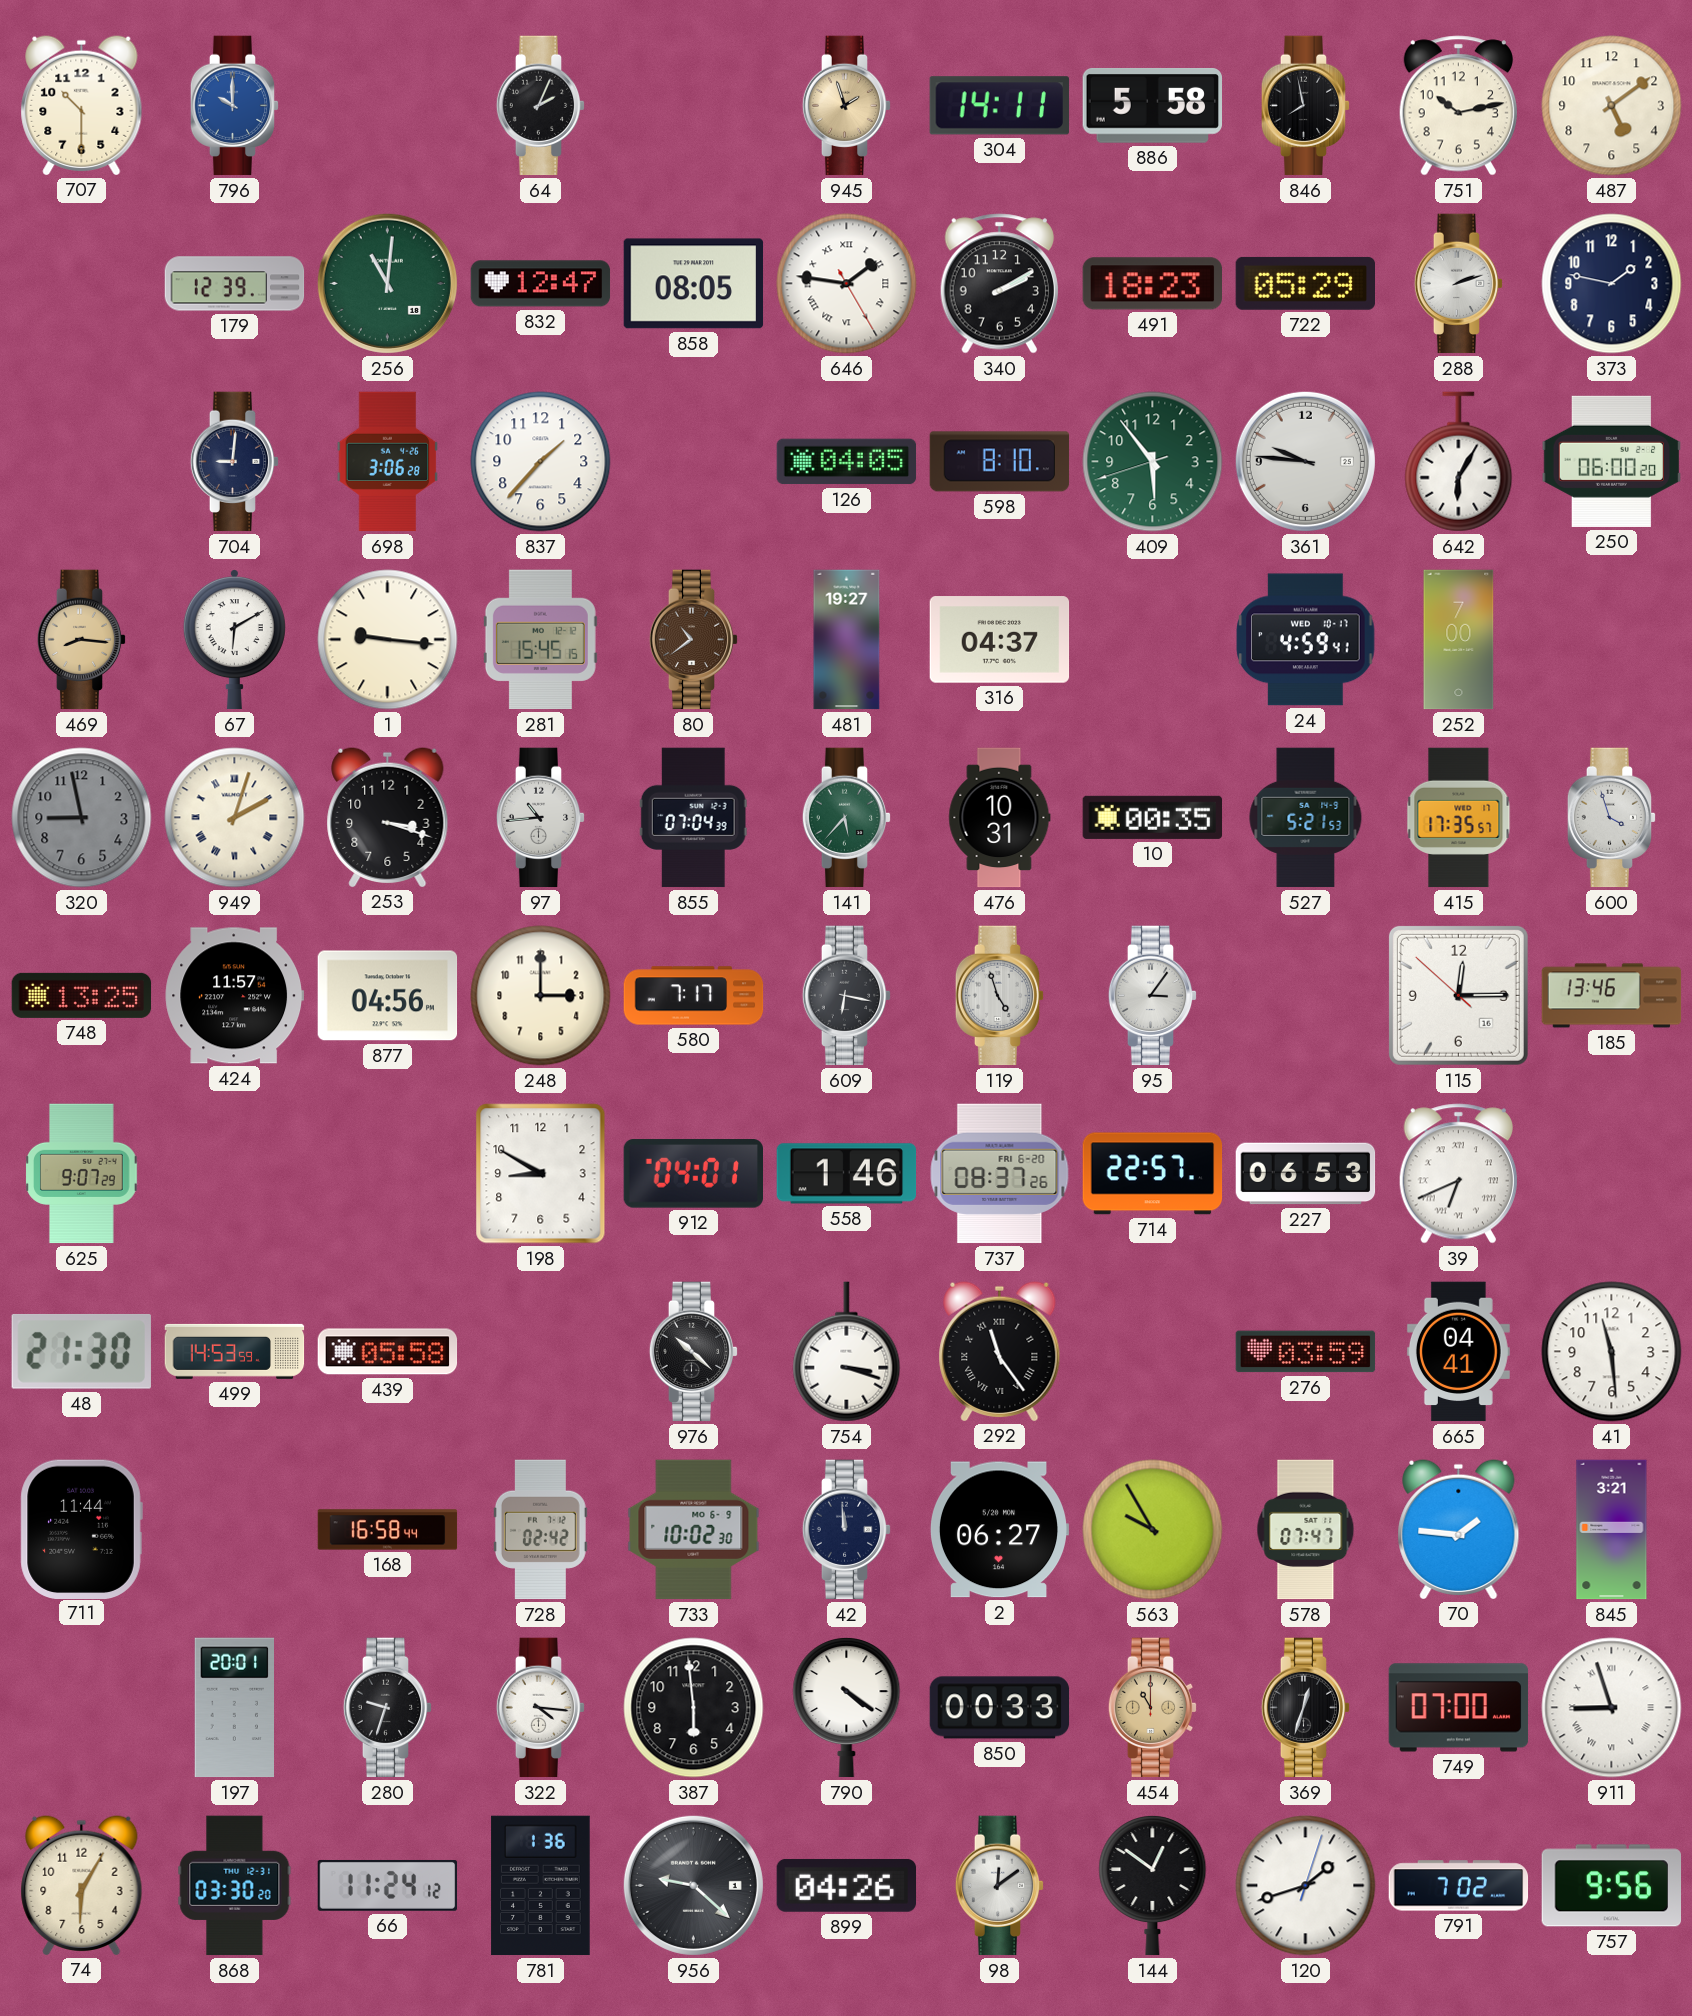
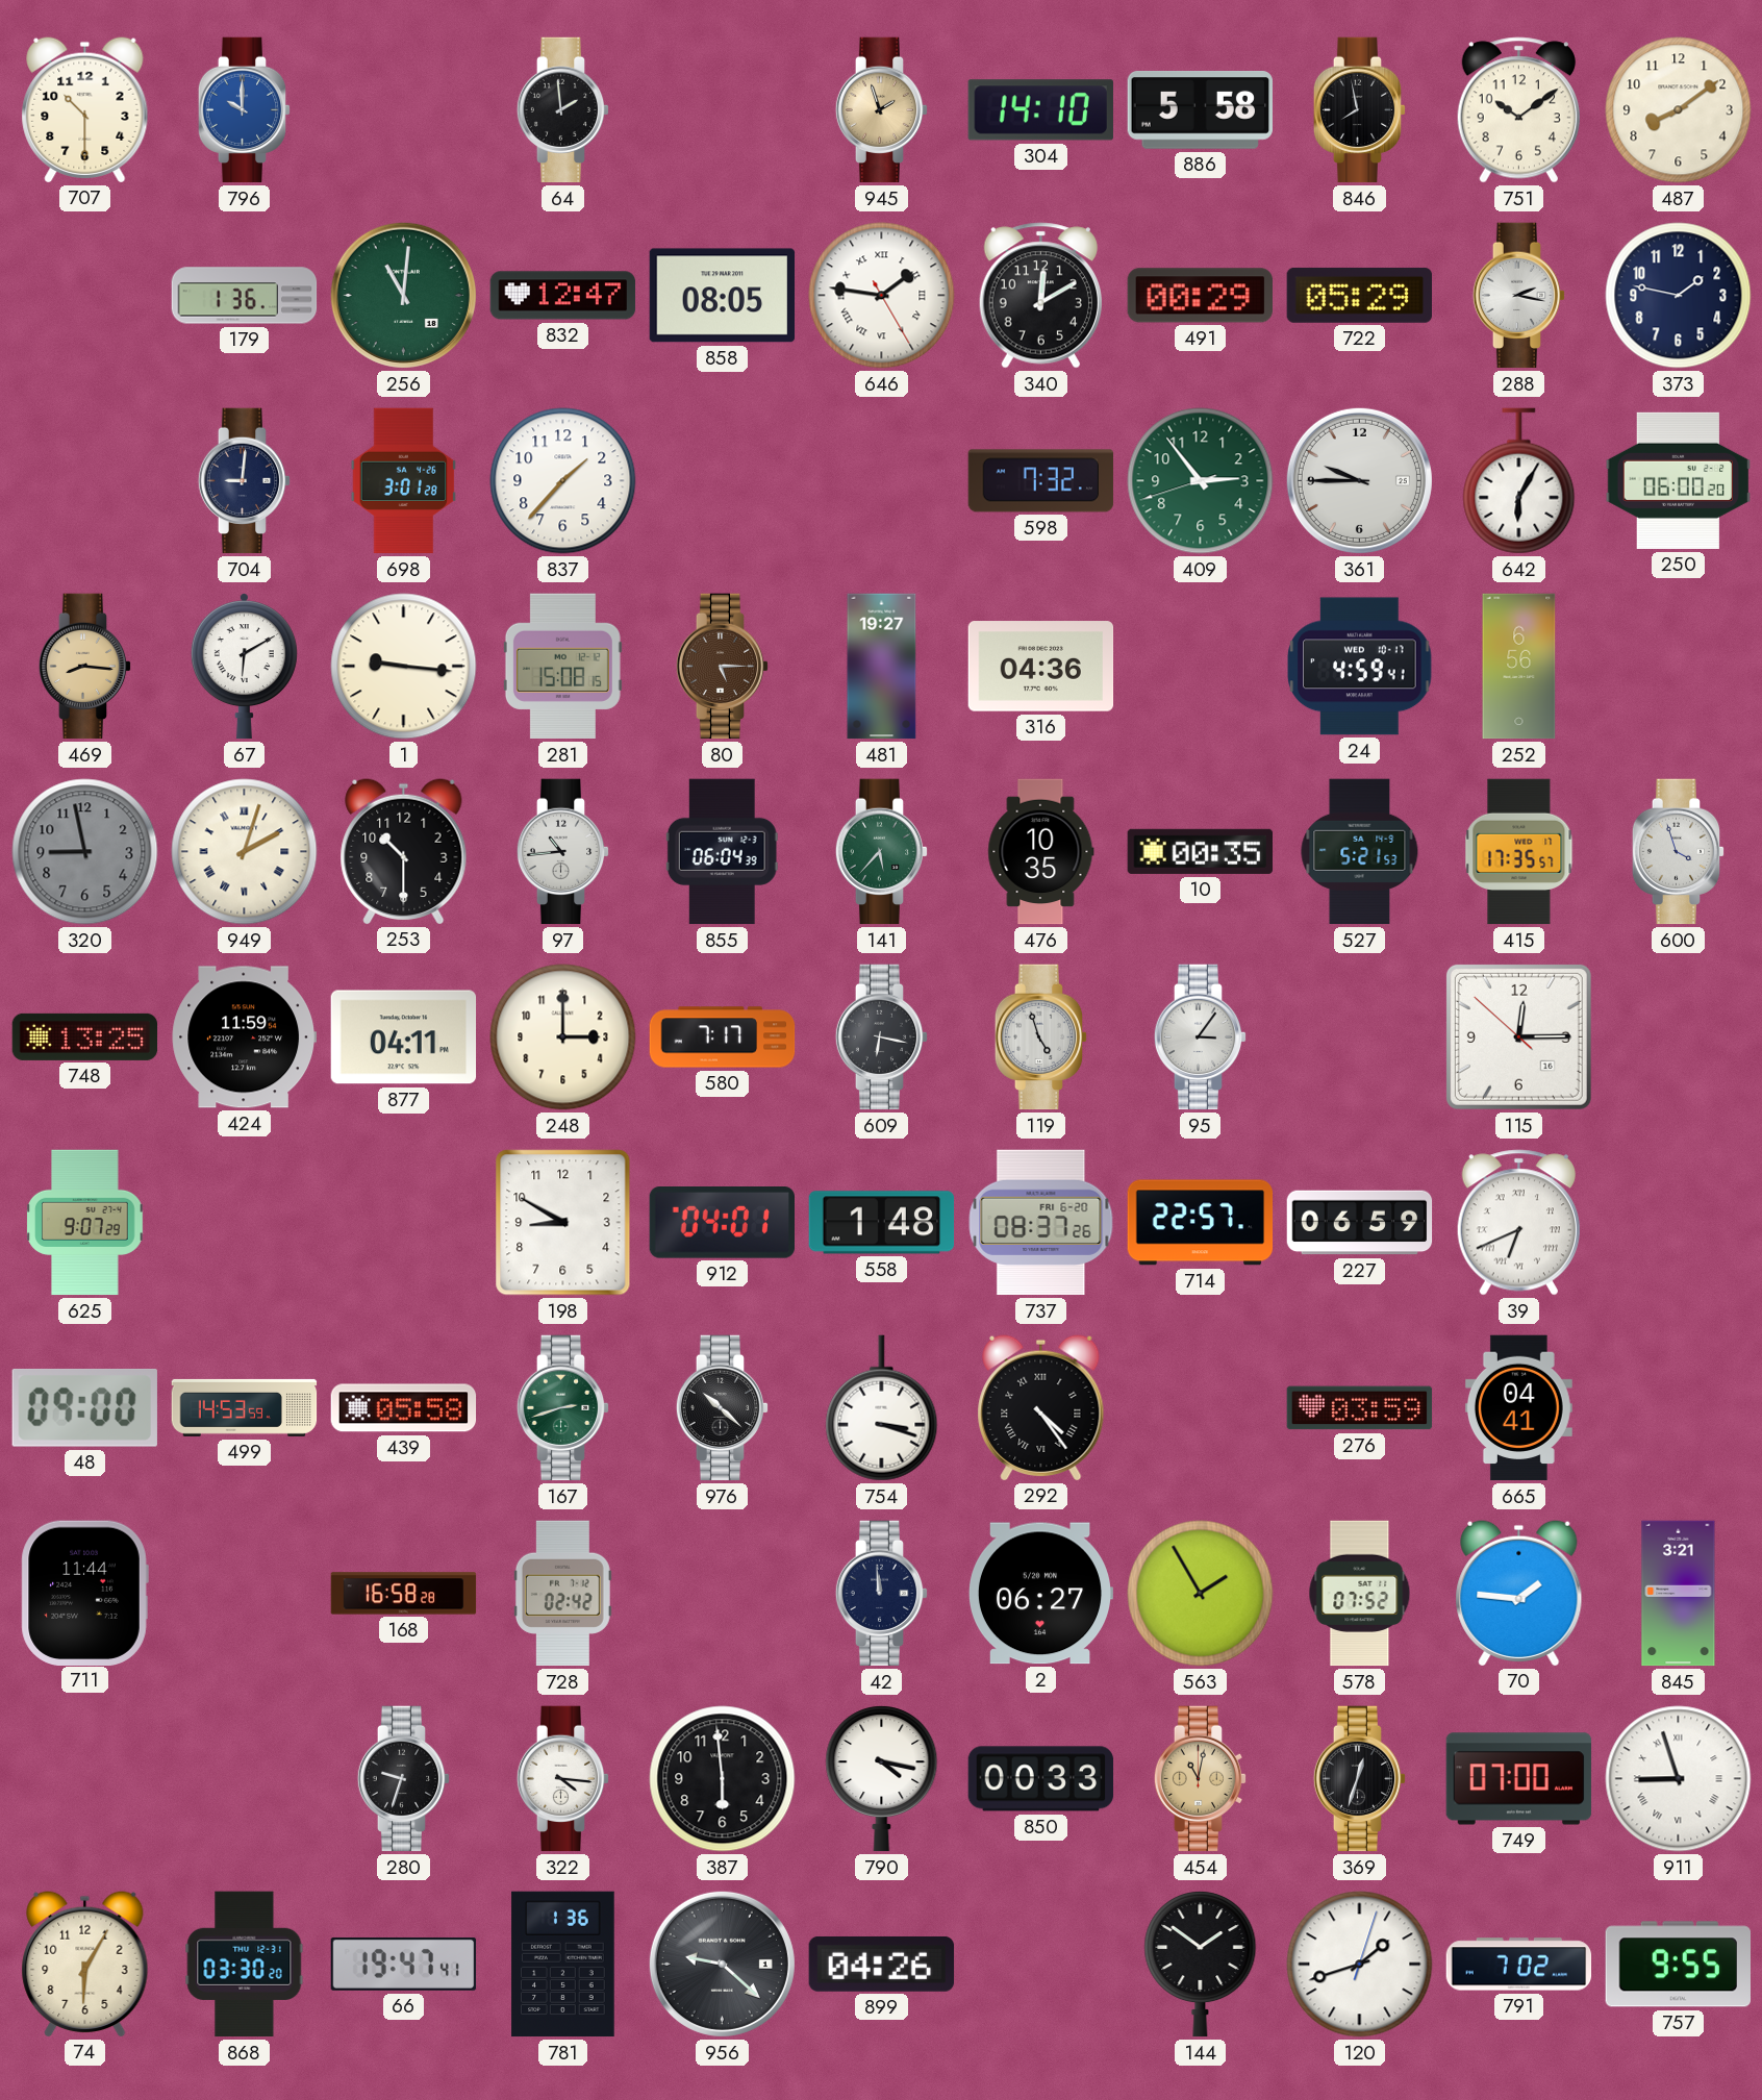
64: 2:04 -> 1:59 (563, 110)
304: 14:11 -> 14:10 (1040, 110)
751: 10:13 -> 10:09 (1518, 110)
487: 5:09 -> 8:09 (1679, 110)
179: 12:39 -> 1:36 (245, 296)
340: 2:10 -> 12:10 (1040, 296)
491: 18:23 -> 00:29 (1200, 296)
288: 2:12 -> 2:17 (1519, 296)
698: 3:06 -> 3:01 (404, 481)
126: 04:05 -> none (847, 462)
598: 8:10 -> 7:32 (1041, 481)
409: 5:53 -> 2:53 (1201, 481)
361: 9:46 -> 9:45 (1359, 480)
281: 15:45 -> 15:08 (562, 667)
80: 10:39 -> 5:15 (723, 667)
316: 04:37 -> 04:36 (1041, 667)
252: 7:00 -> 6:56 (1519, 667)
253: 3:18 -> 10:30 (404, 851)
855: 07:04 -> 06:04 (722, 852)
476: 10:31 -> 10:35 (1041, 852)
424: 11:57 -> 11:59 (245, 1037)
877: 04:56 -> 04:11 (404, 1037)
185: 13:46 -> none (1612, 996)
558: 1:46 -> 1:48 (882, 1223)
227: 06:53 -> 06:59 (1360, 1223)
48: 21:30 -> 09:00 (84, 1407)
167: none -> 2:42 (563, 1408)
292: 11:24 -> 4:24 (1041, 1407)
41: 11:29 -> none (1612, 1352)
168: 16:58:44 -> 16:58:28 (404, 1594)
733: 10:02 -> none (694, 1530)
563: 9:55 -> 1:55 (1201, 1594)
578: 07:47 -> 07:52 (1360, 1594)
197: 20:01 -> none (234, 1708)
790: 4:21 -> 4:17 (882, 1779)
454: 11:00 -> 11:02 (1201, 1779)
66: 11:24 -> 19:47 (404, 1964)
98: 12:09 -> none (1000, 1886)
144: 12:51 -> 1:51 (1201, 1965)
757: 9:56 -> 9:55 (1678, 1965)
